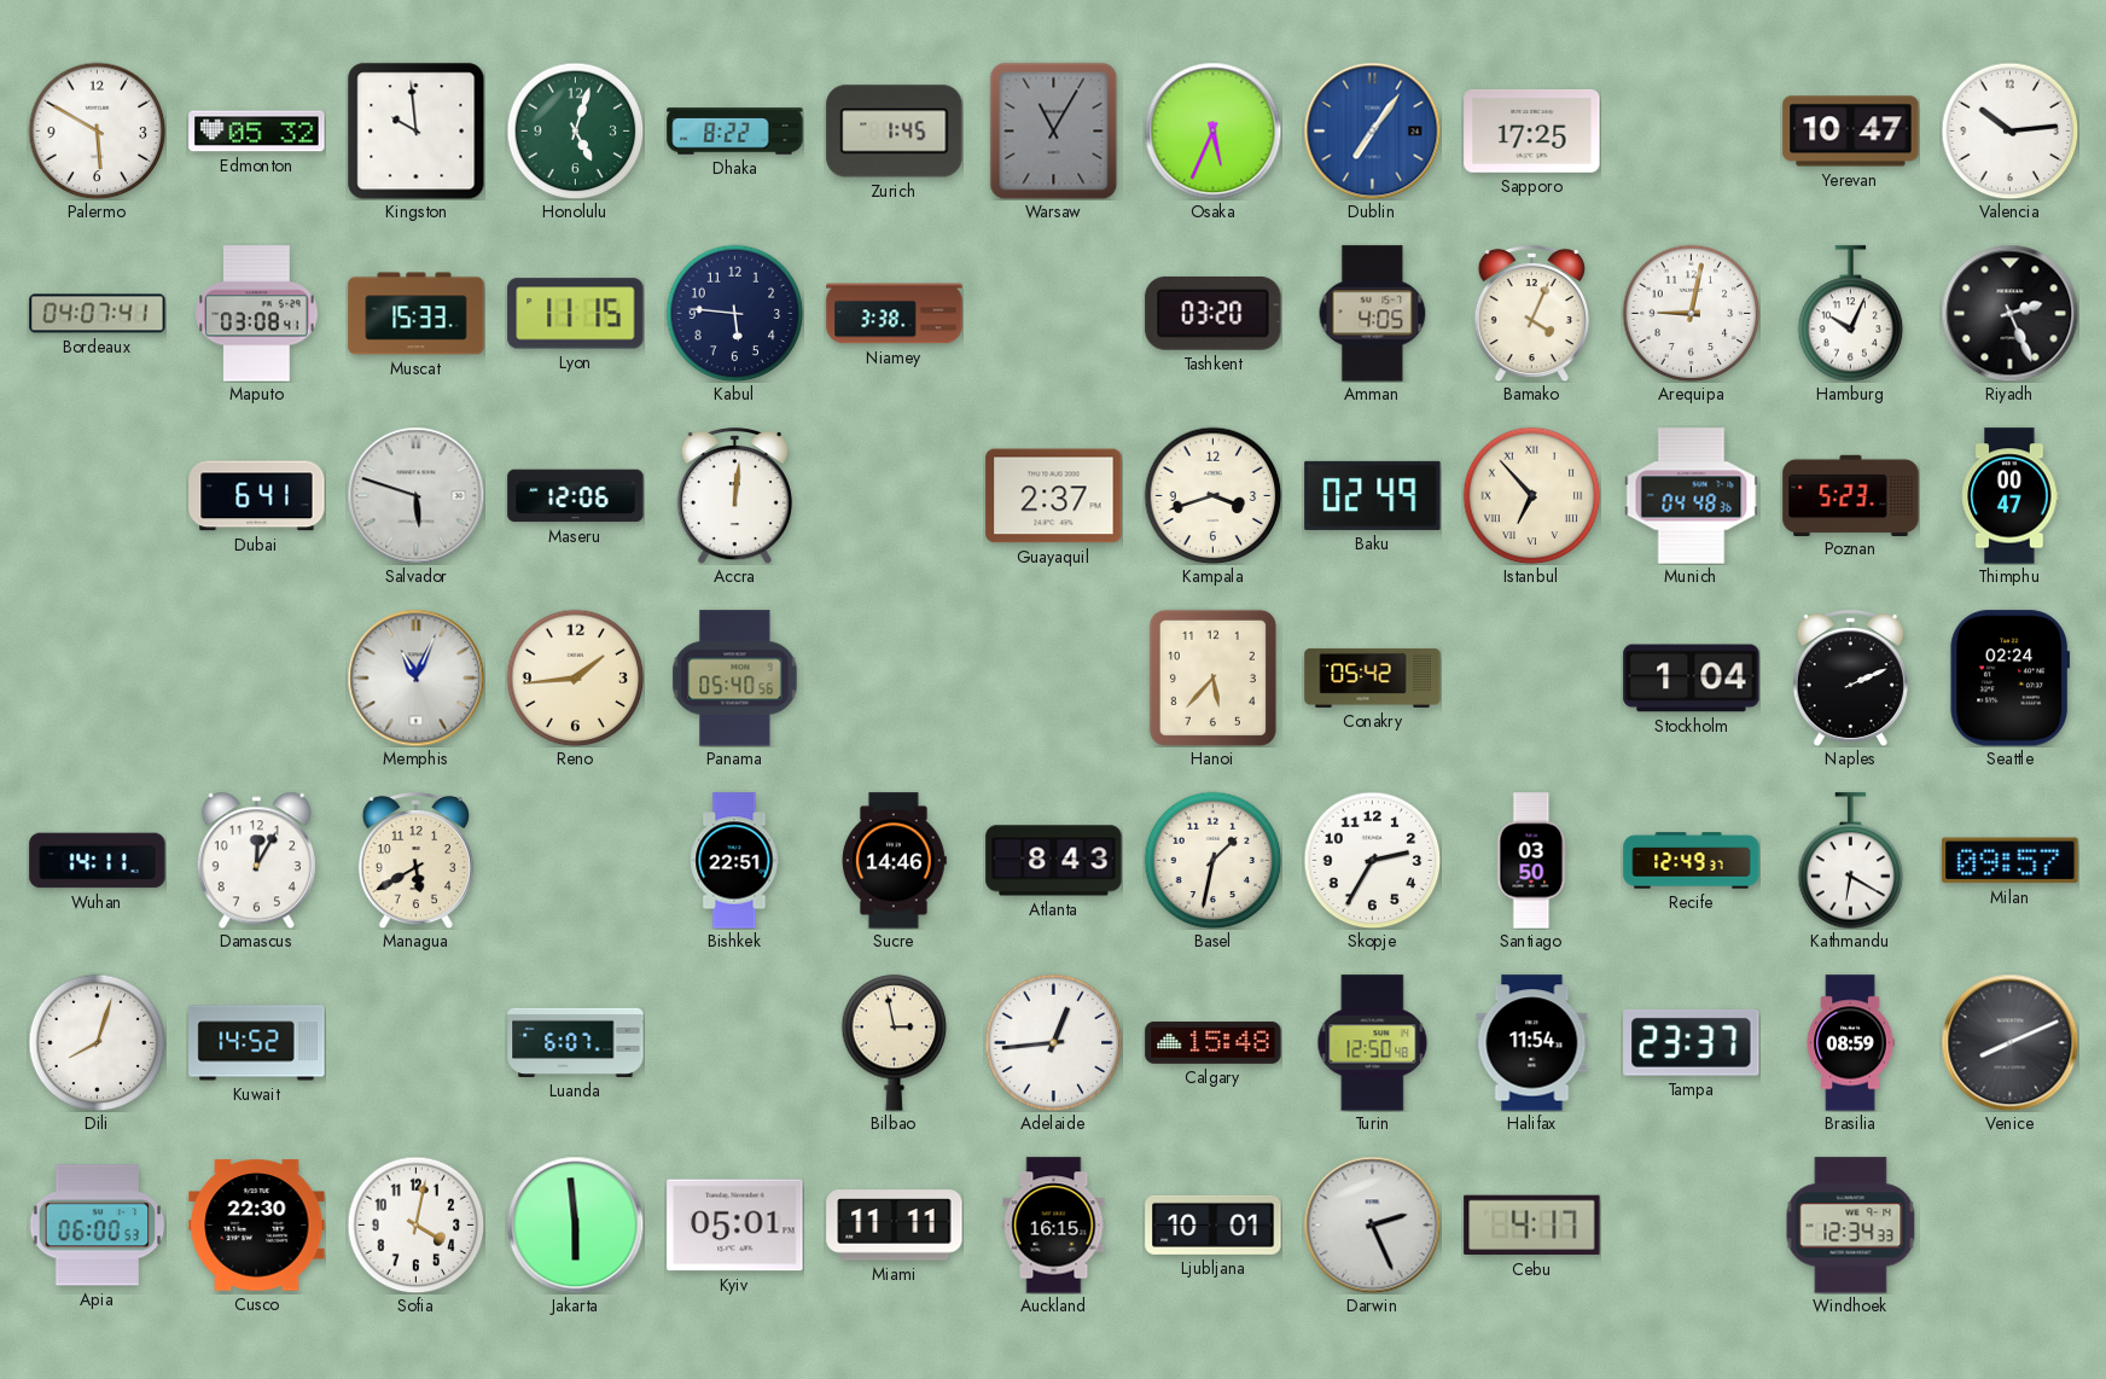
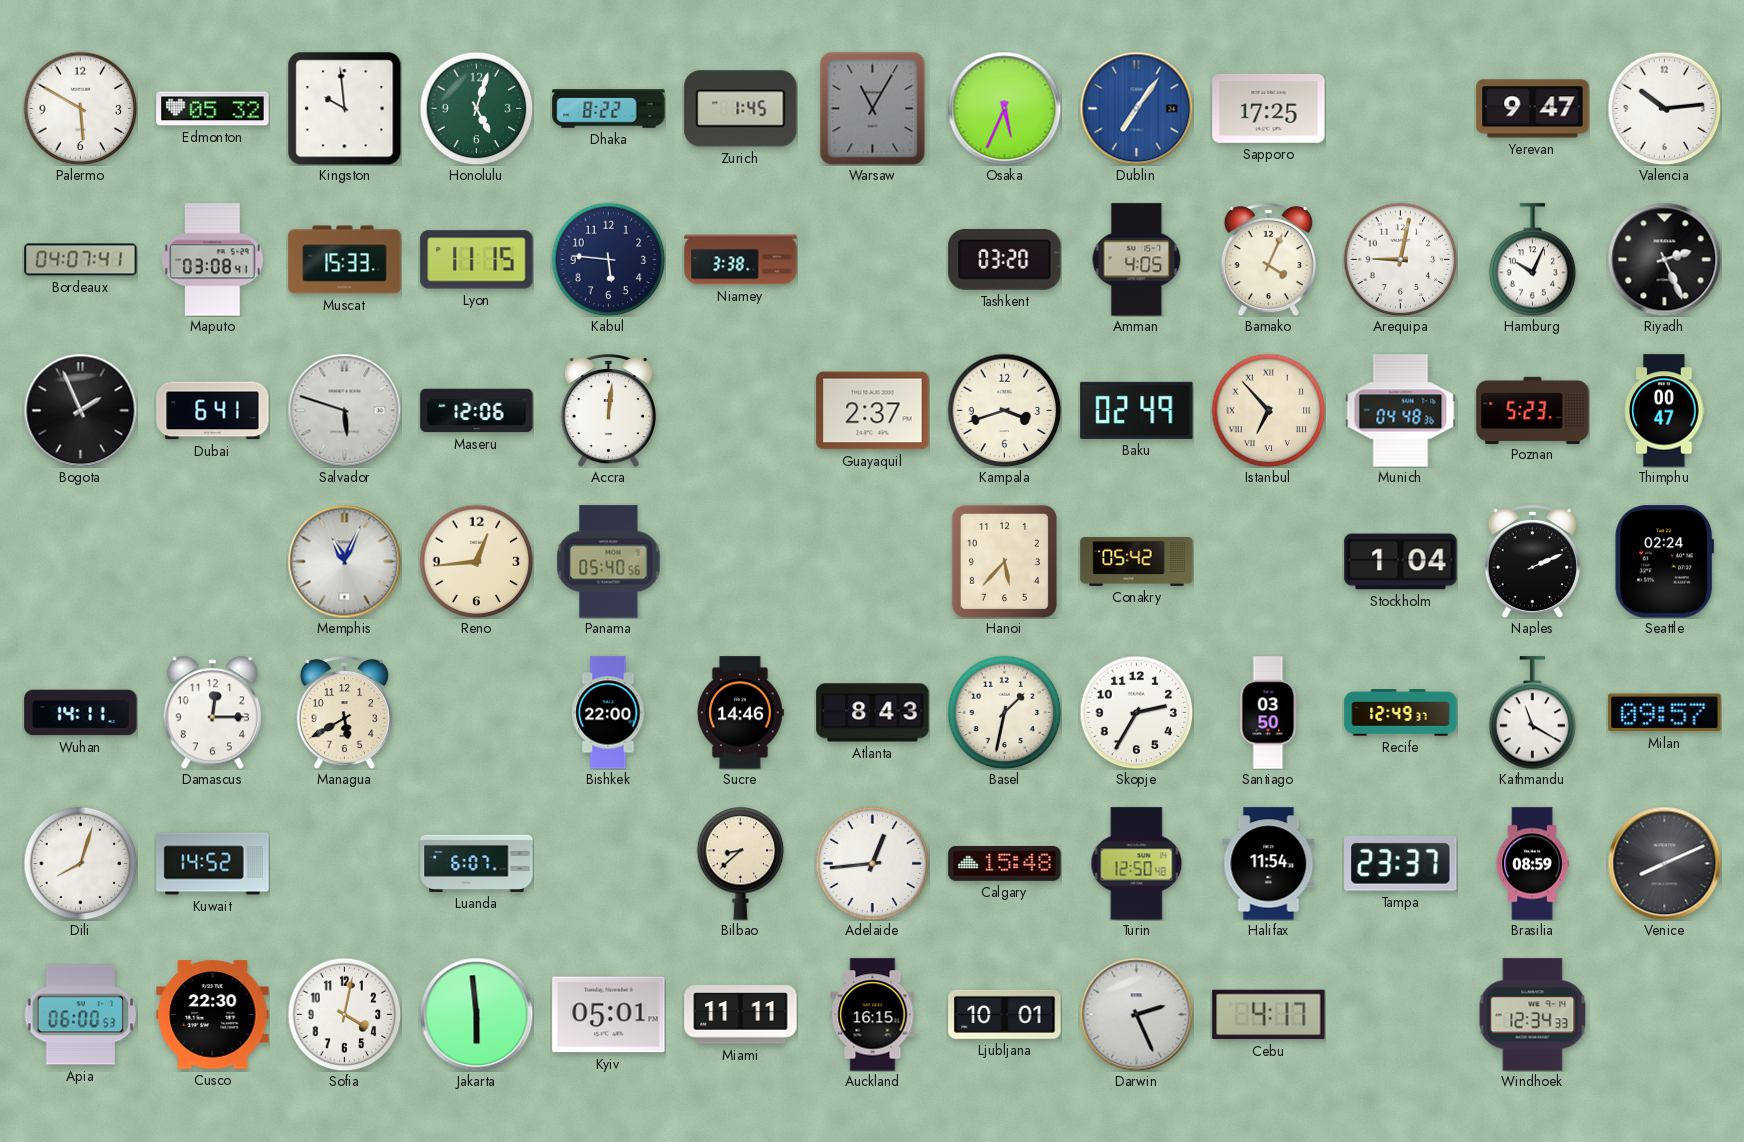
Yerevan: 10:47 -> 9:47 (1533, 109)
Bogota: none -> 1:56 (80, 410)
Reno: 1:44 -> 12:44 (476, 561)
Damascus: 12:05 -> 12:15 (212, 712)
Bishkek: 22:51 -> 22:00 (609, 713)
Kathmandu: 6:20 -> 11:20 (1533, 713)
Bilbao: 2:58 -> 8:38 (741, 863)
